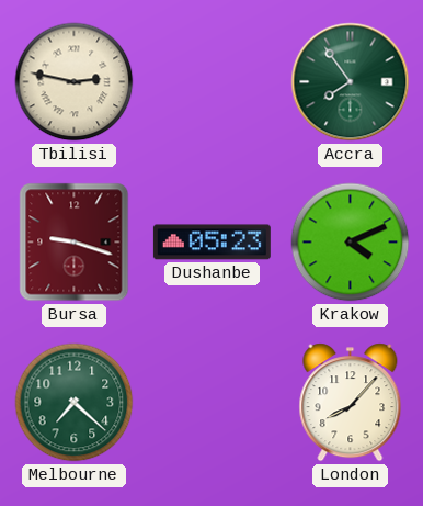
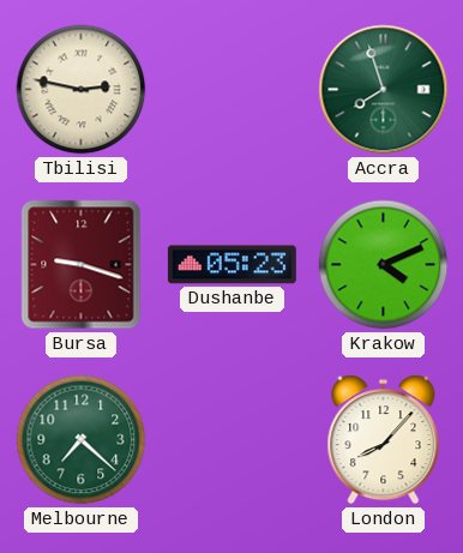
Accra: 7:54 -> 7:57 (384, 90)
